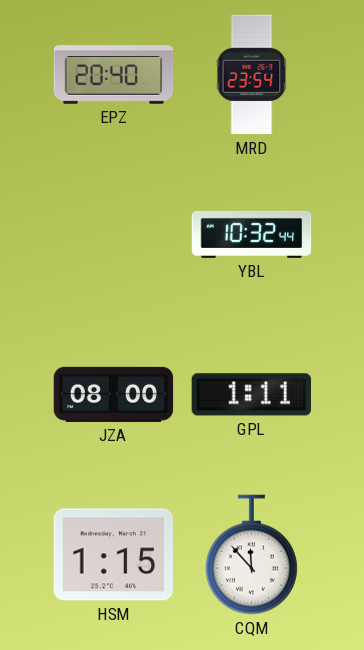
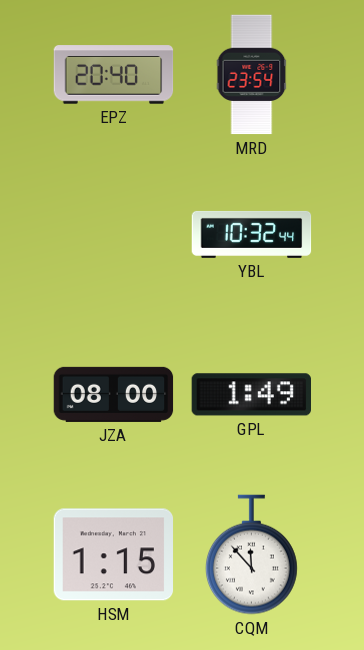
GPL: 1:11 -> 1:49 (251, 395)
